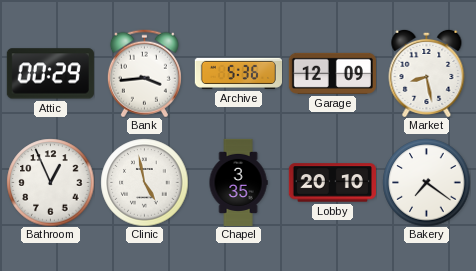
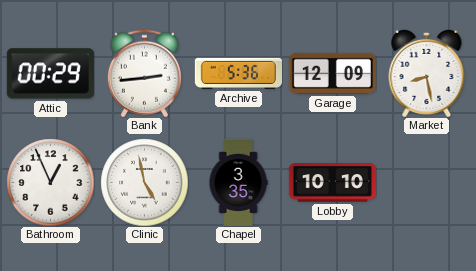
Bank: 3:44 -> 2:44 (144, 73)
Lobby: 20:10 -> 10:10 (332, 183)
Bakery: 7:21 -> none (426, 182)
